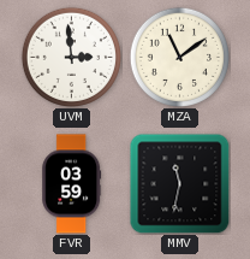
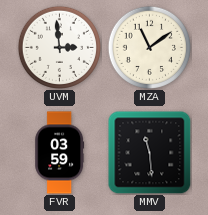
MMV: 11:32 -> 11:29 (149, 152)
